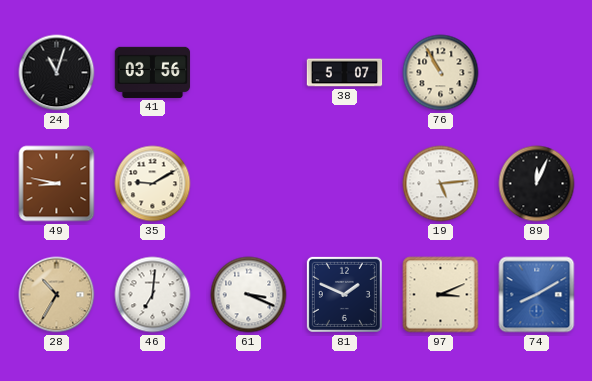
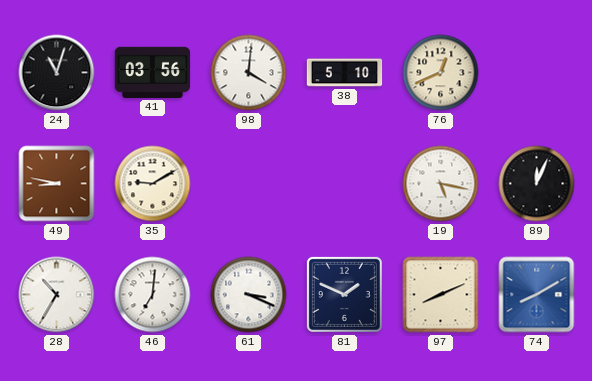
98: none -> 4:01 (249, 73)
38: 5:07 -> 5:10 (345, 73)
76: 10:55 -> 12:41 (441, 73)
19: 5:14 -> 5:17 (441, 184)
28 dial: champagne -> white (57, 295)
97: 3:11 -> 8:11 (441, 295)
